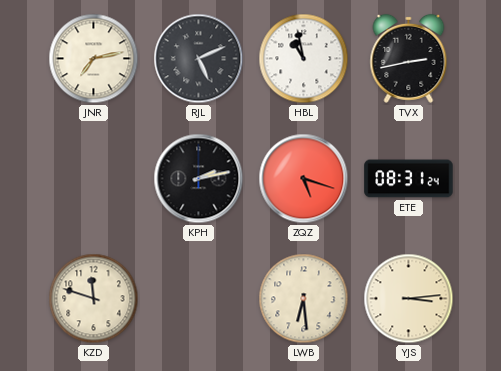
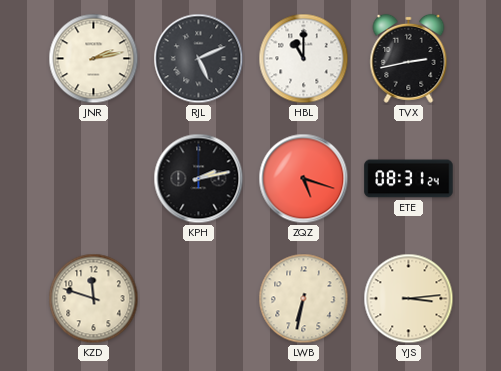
JNR: 7:13 -> 2:13 (94, 59)
HBL: 10:58 -> 11:00 (304, 59)
LWB: 6:29 -> 6:32 (304, 299)
